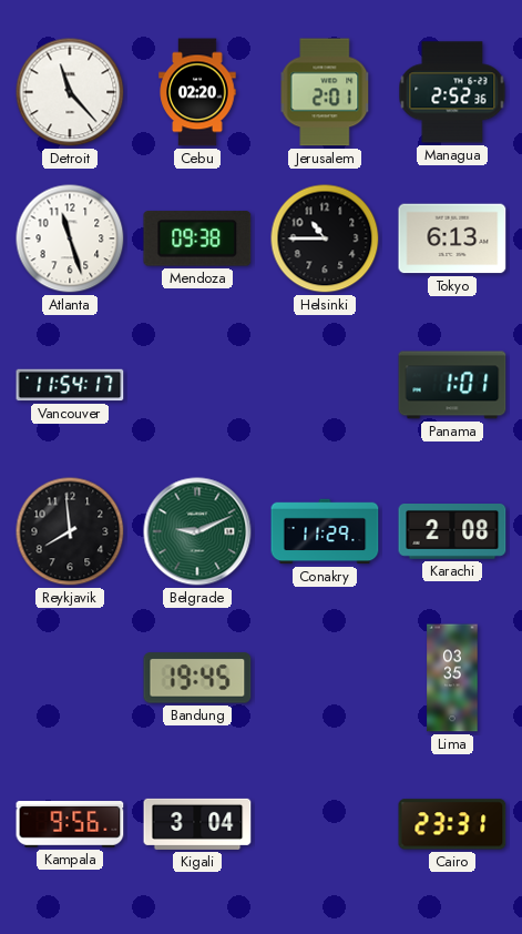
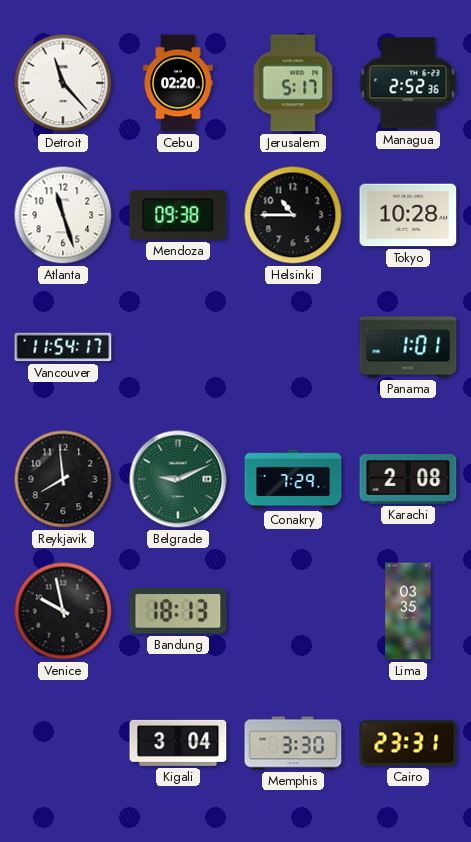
Jerusalem: 2:01 -> 5:17 (293, 83)
Tokyo: 6:13 -> 10:28 (408, 215)
Conakry: 11:29 -> 7:29 (293, 479)
Venice: none -> 9:58 (63, 611)
Bandung: 19:45 -> 18:13 (178, 611)
Kampala: 9:56 -> none (70, 825)
Memphis: none -> 3:30 (293, 743)
